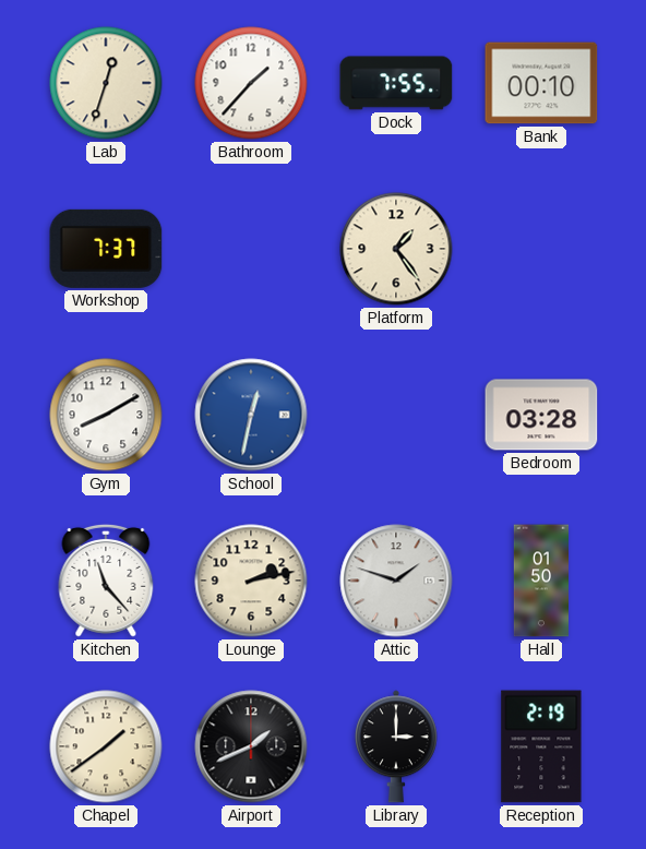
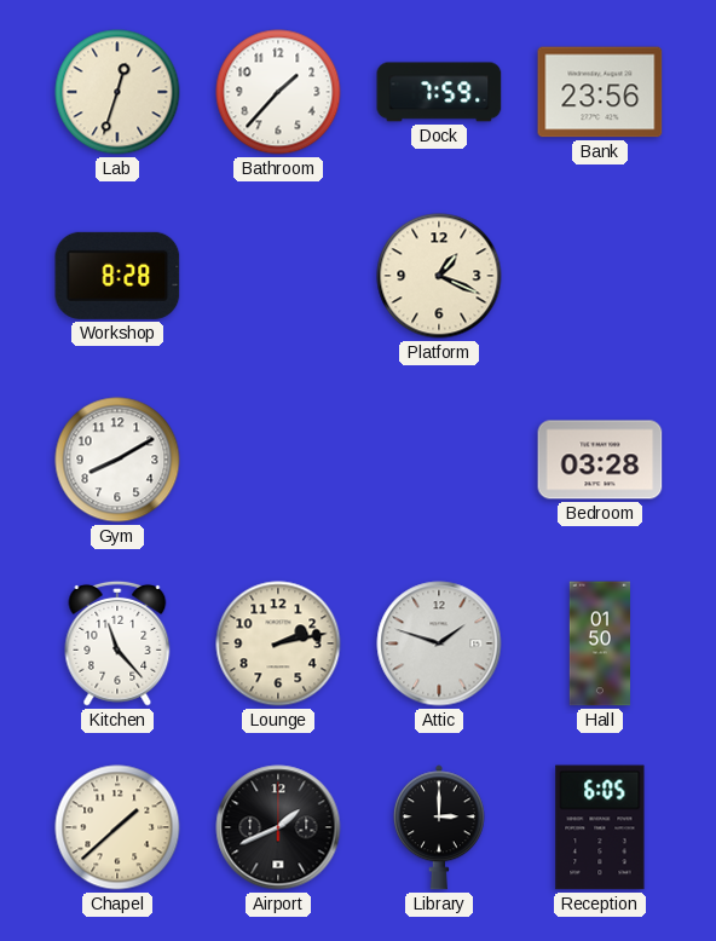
Dock: 7:55 -> 7:59 (439, 92)
Bank: 00:10 -> 23:56 (600, 92)
Workshop: 7:37 -> 8:28 (117, 276)
Platform: 1:24 -> 1:19 (439, 276)
School: 12:32 -> none (251, 415)
Chapel: 1:39 -> 1:38 (117, 827)
Reception: 2:19 -> 6:05 (600, 827)
